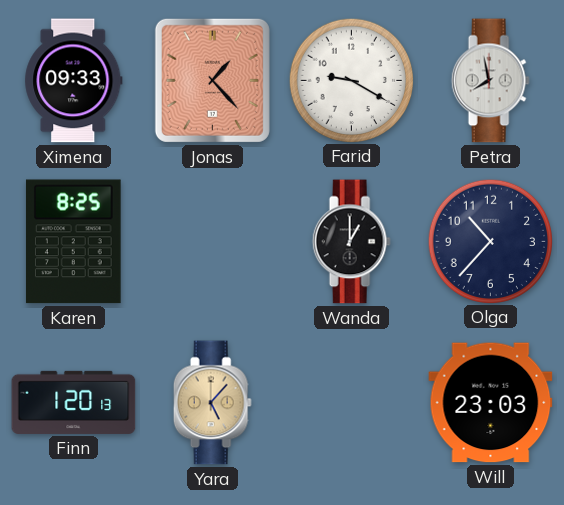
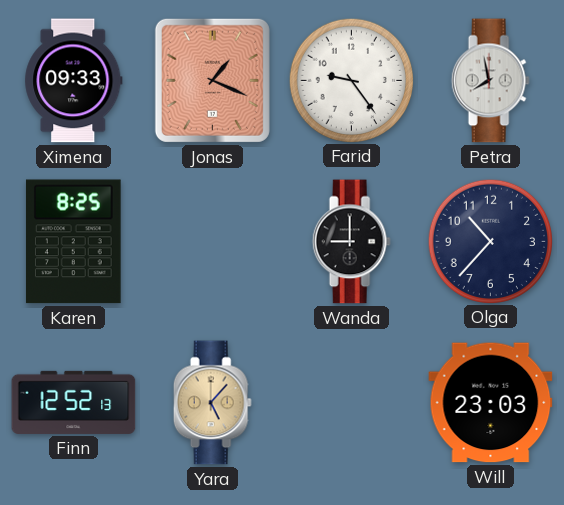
Jonas: 1:23 -> 1:19 (212, 80)
Farid: 9:20 -> 9:24 (351, 80)
Wanda: 1:00 -> 9:00 (351, 242)
Finn: 1:20 -> 12:52 (74, 402)
